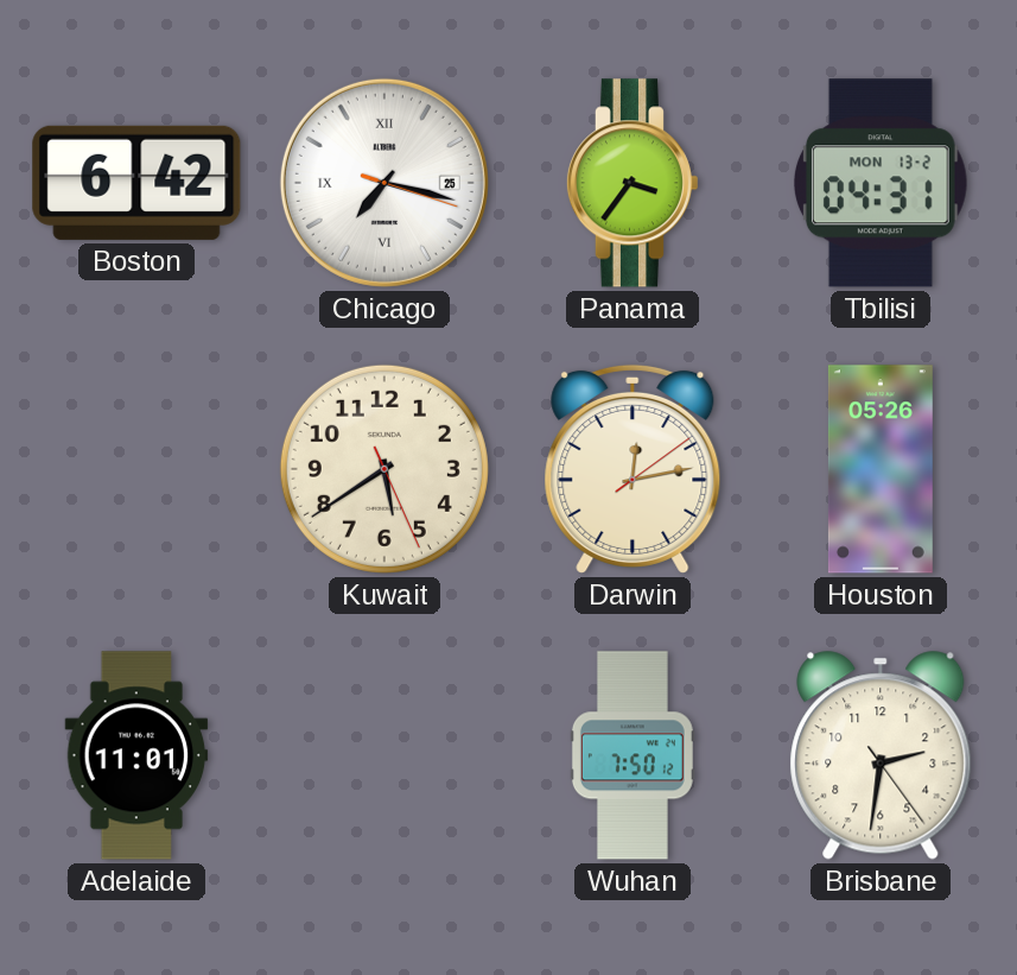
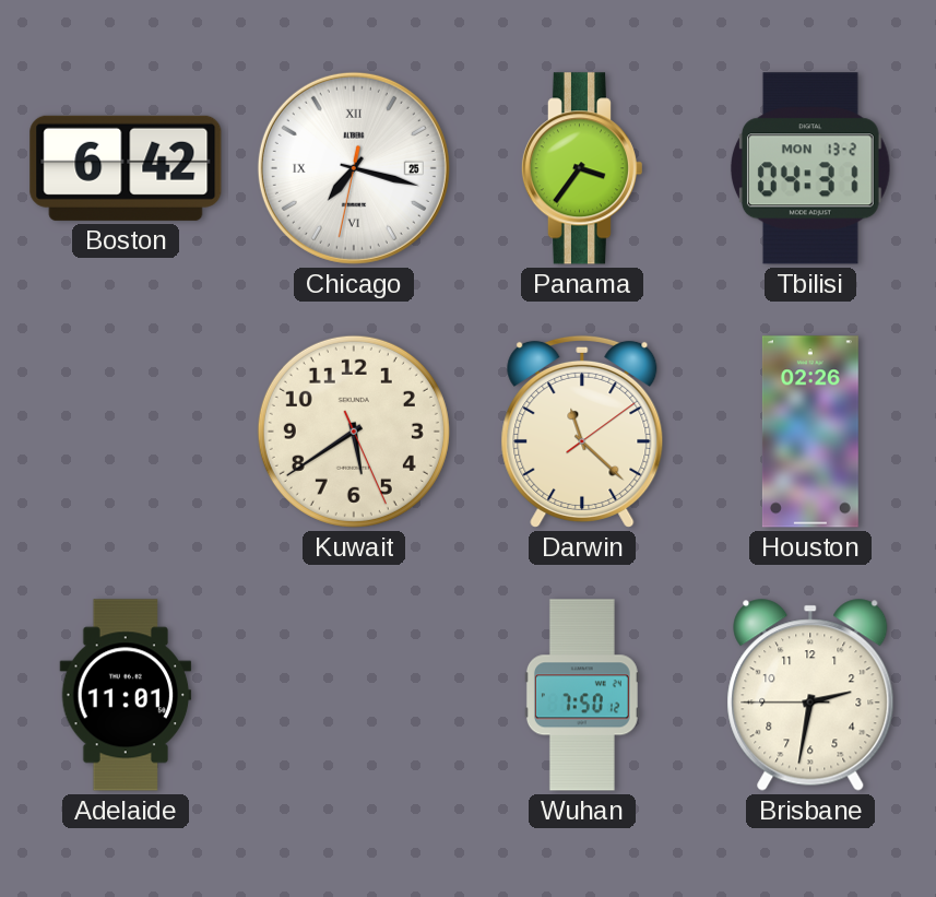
Chicago: 7:17:18 -> 7:17:32 (354, 168)
Darwin: 12:13 -> 11:22 (582, 432)
Houston: 05:26 -> 02:26 (810, 432)
Brisbane: 2:31:24 -> 2:31:45 (810, 695)
